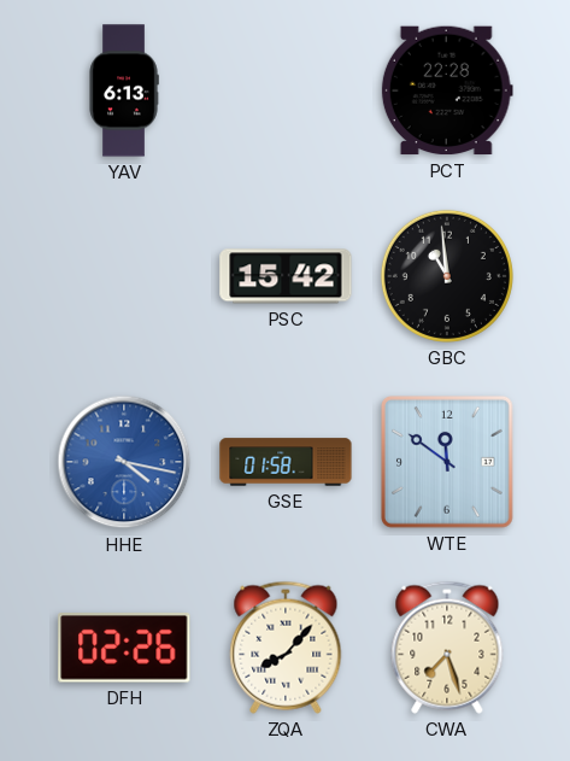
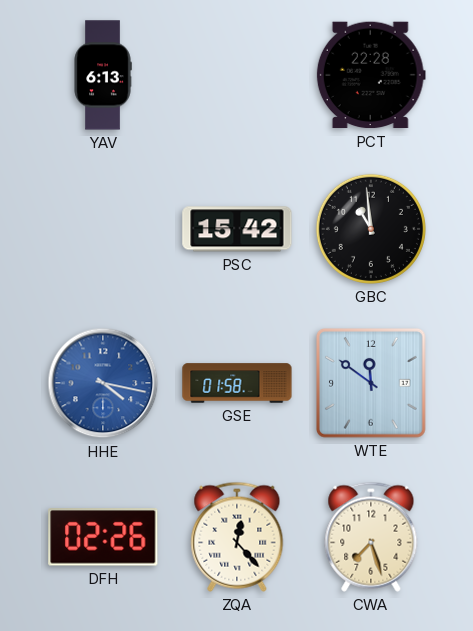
ZQA: 8:07 -> 12:23 (237, 537)
